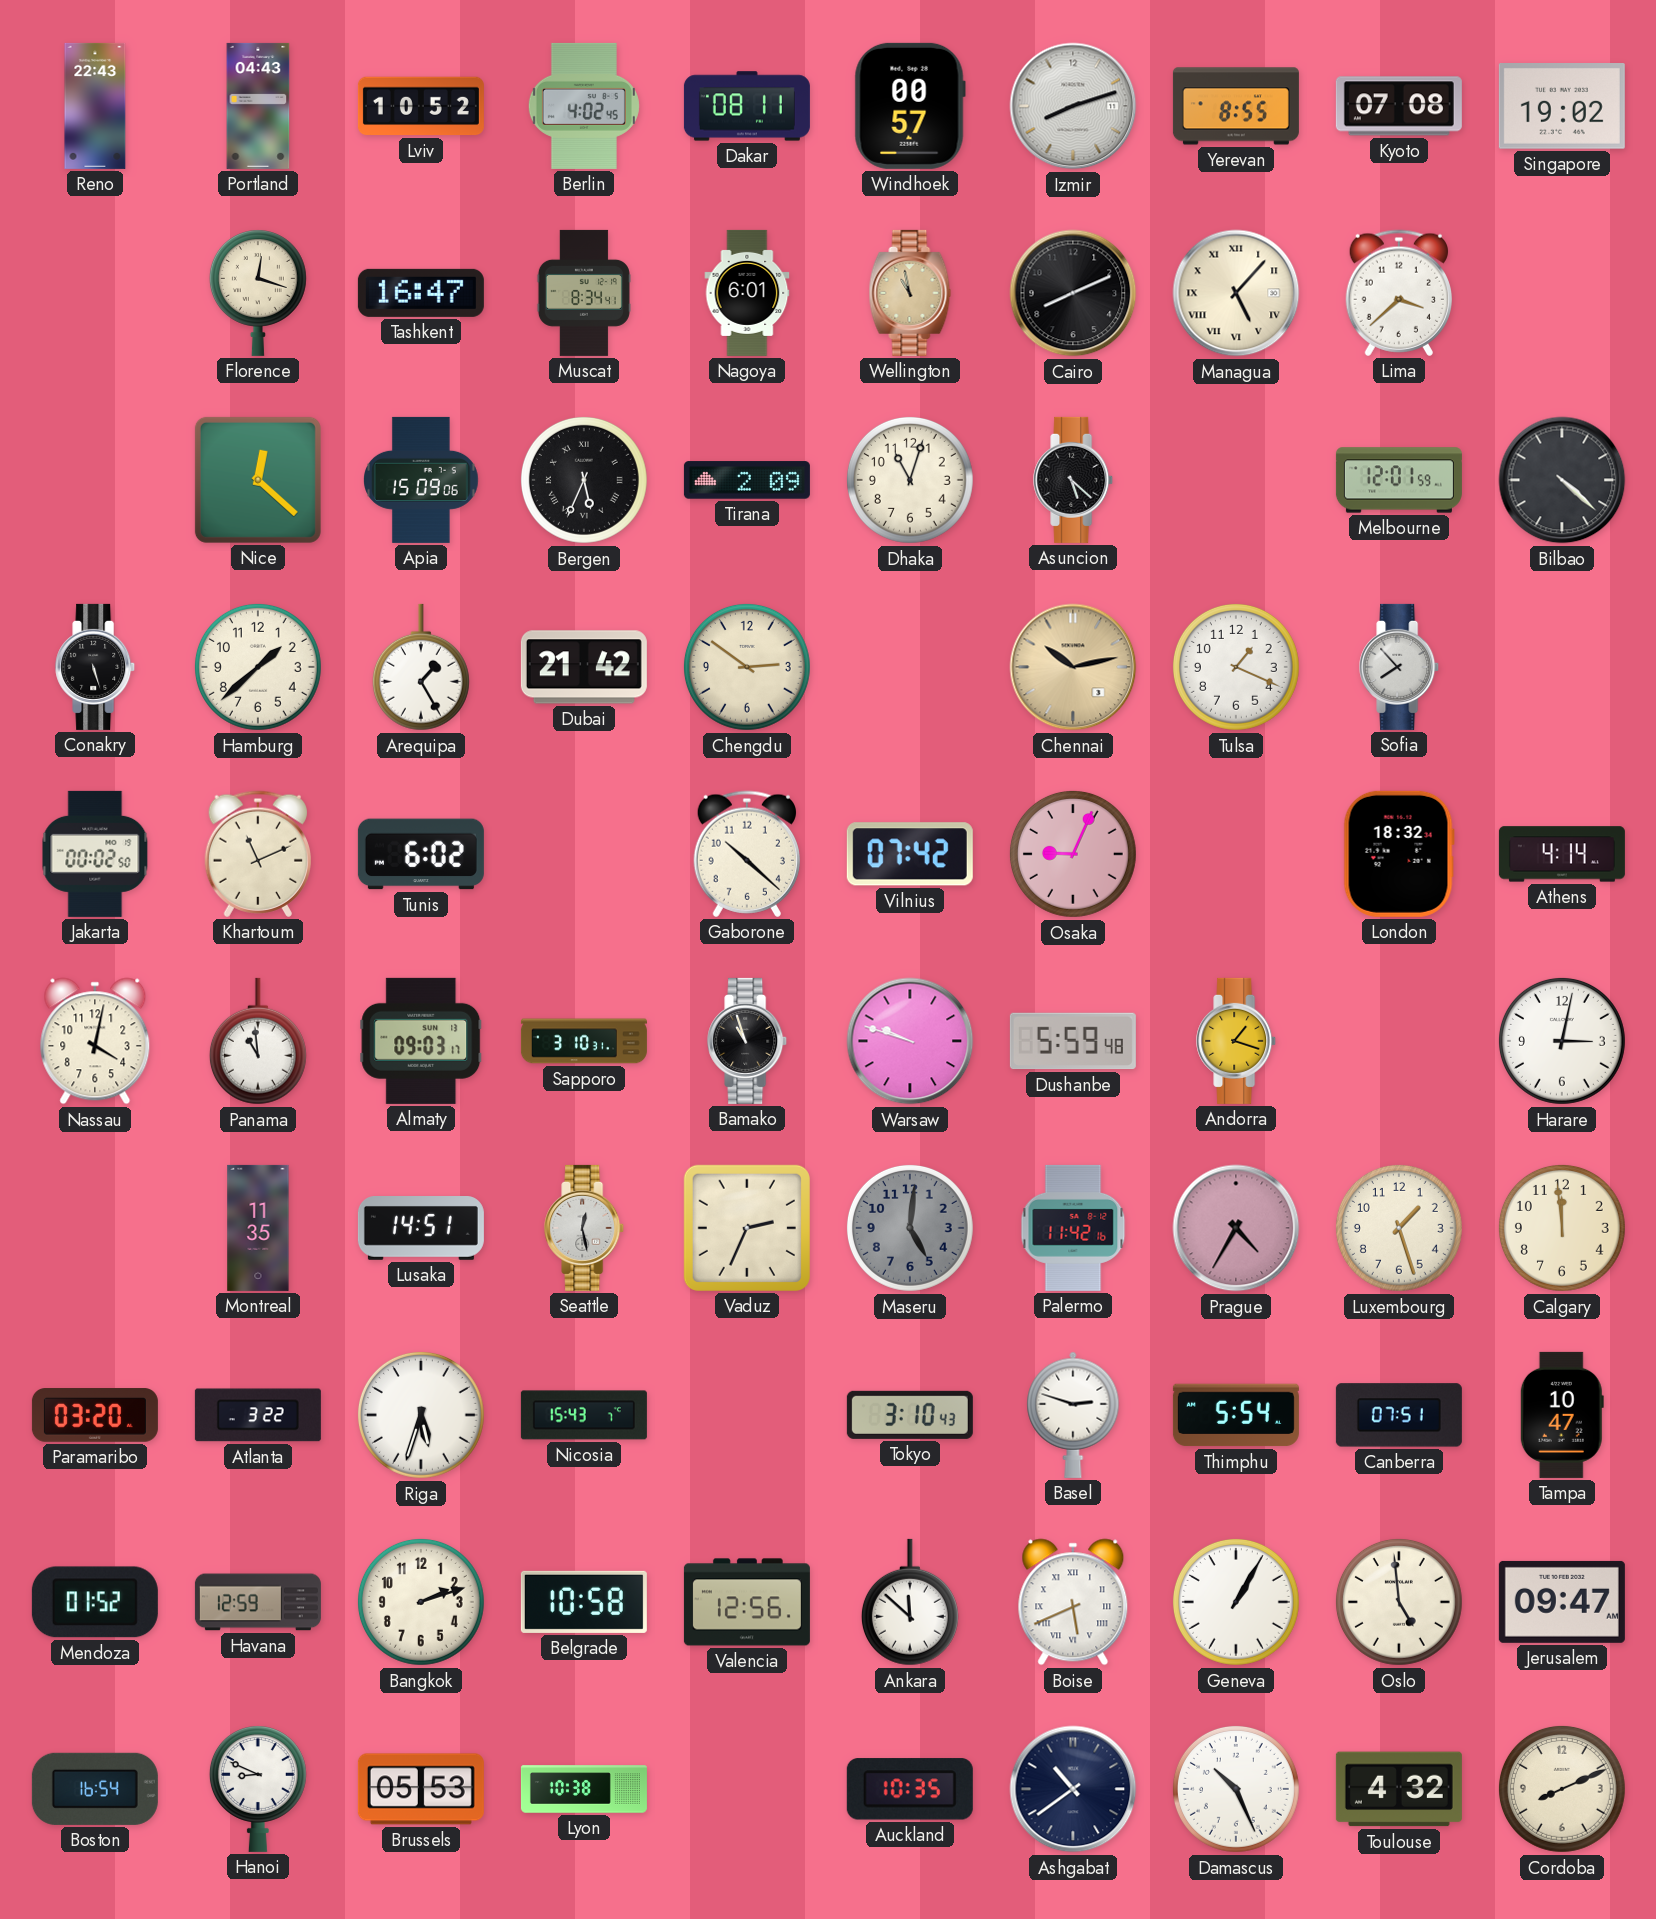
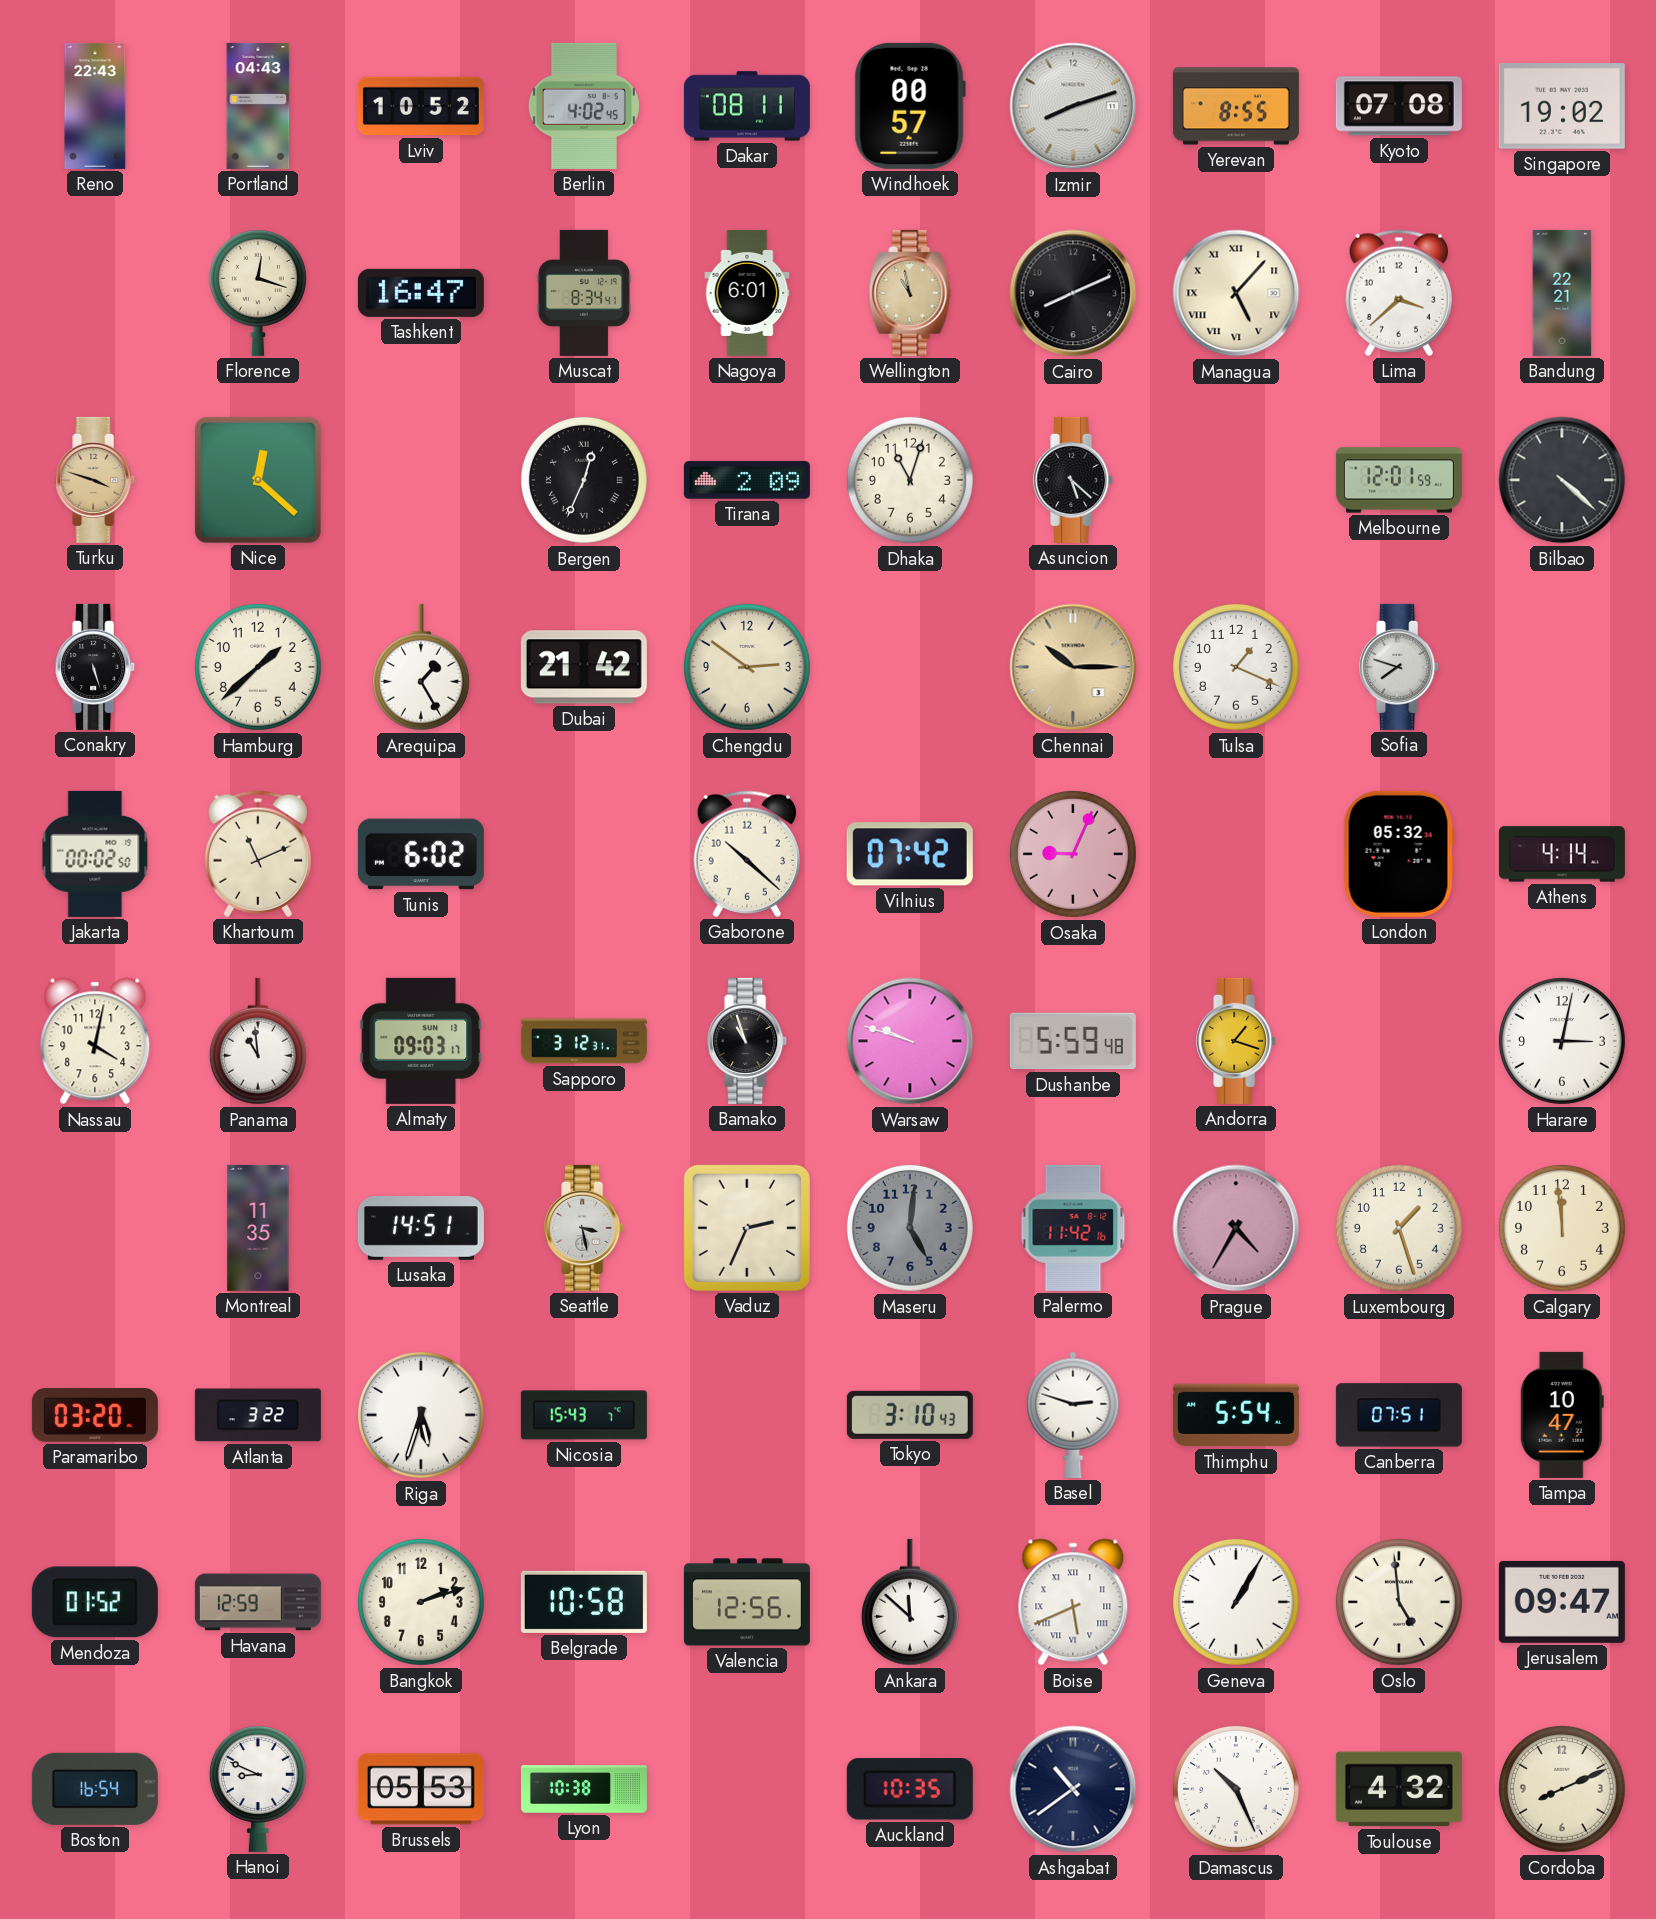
Bandung: none -> 22:21 (1562, 293)
Turku: none -> 3:48 (96, 480)
Apia: 15:09 -> none (422, 480)
Bergen: 5:34 -> 12:34 (584, 480)
Chennai: 10:13 -> 10:15 (1073, 667)
Sofia: 7:53 -> 7:48 (1400, 667)
London: 18:32 -> 05:32 (1399, 854)
Sapporo: 3:10 -> 3:12 (584, 1041)
Seattle: 12:28 -> 3:28 (585, 1228)
